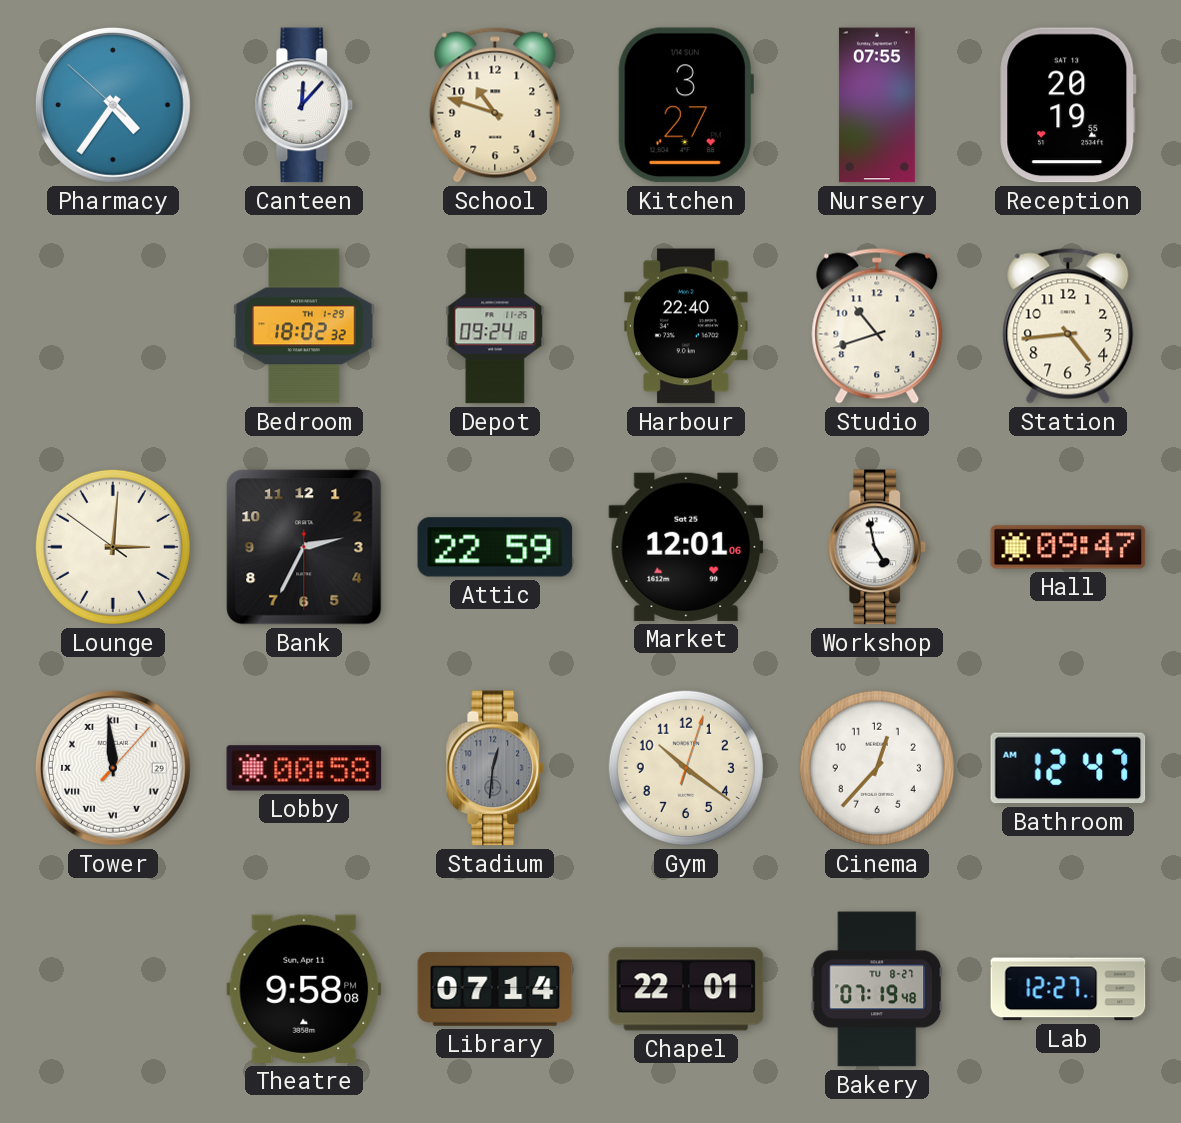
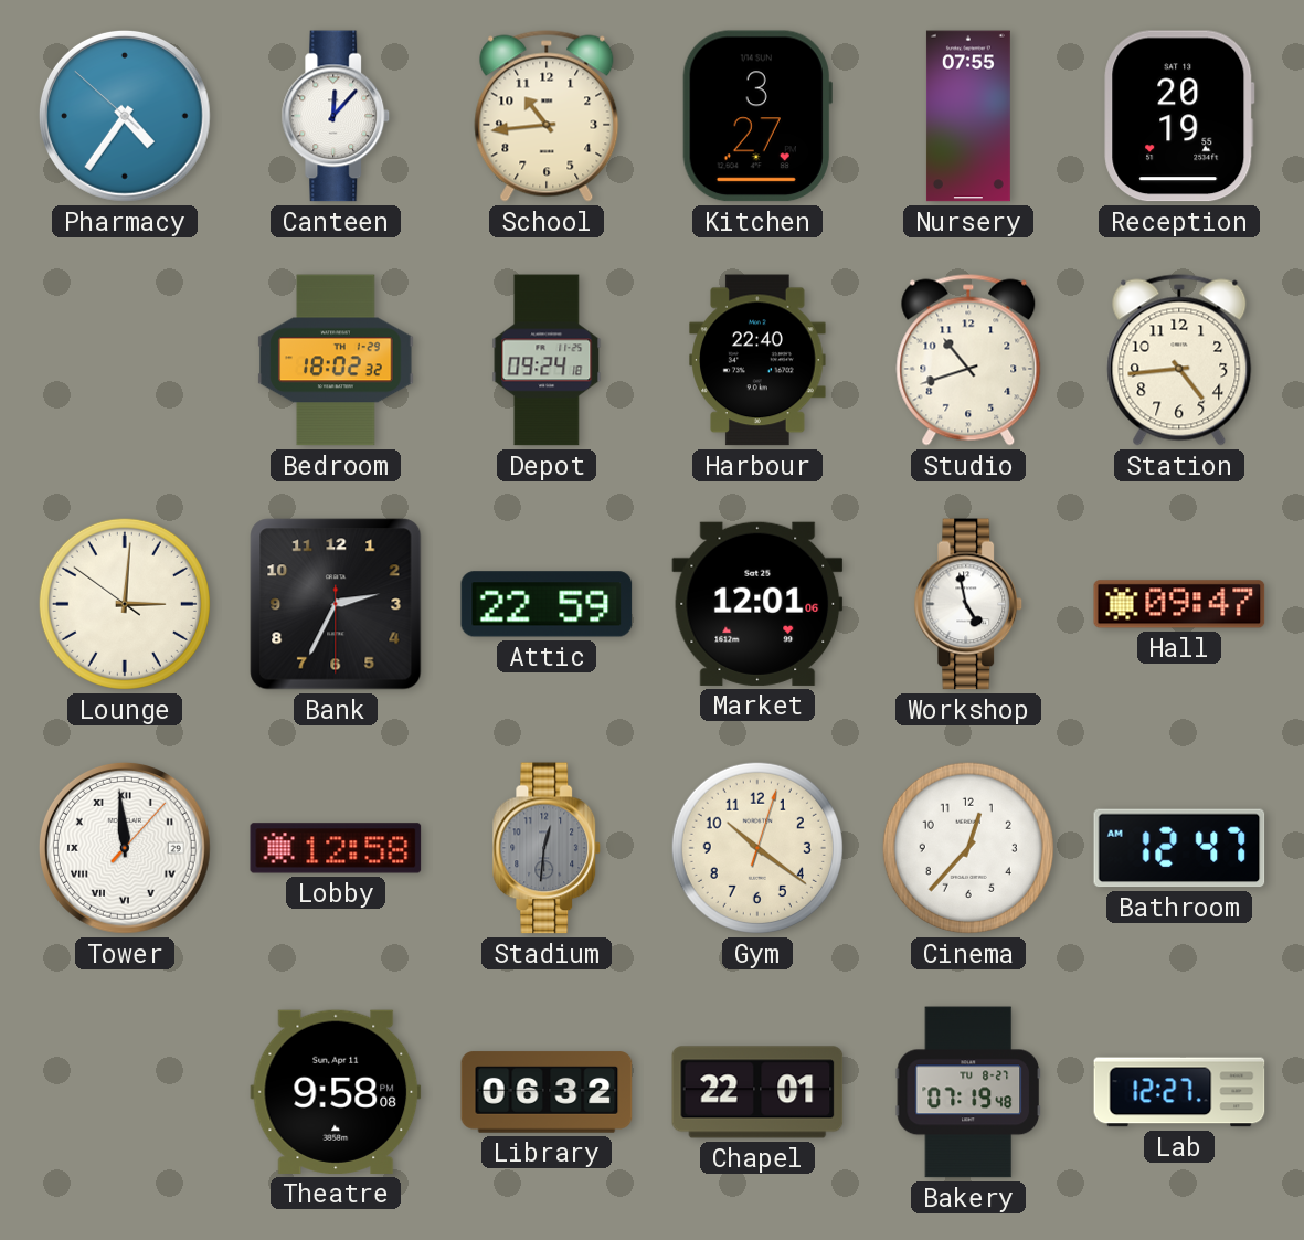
School: 10:48 -> 10:44 (547, 116)
Lobby: 00:58 -> 12:58 (336, 848)
Library: 07:14 -> 06:32 (547, 1092)
